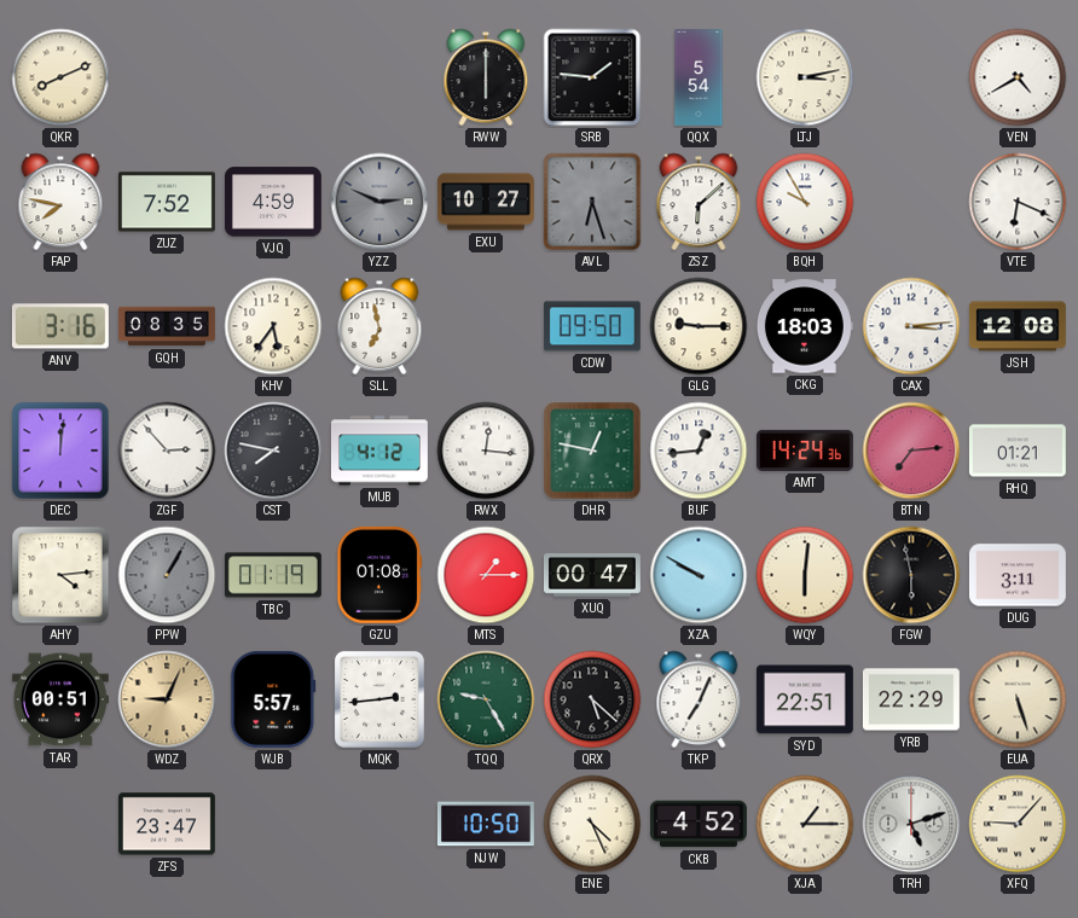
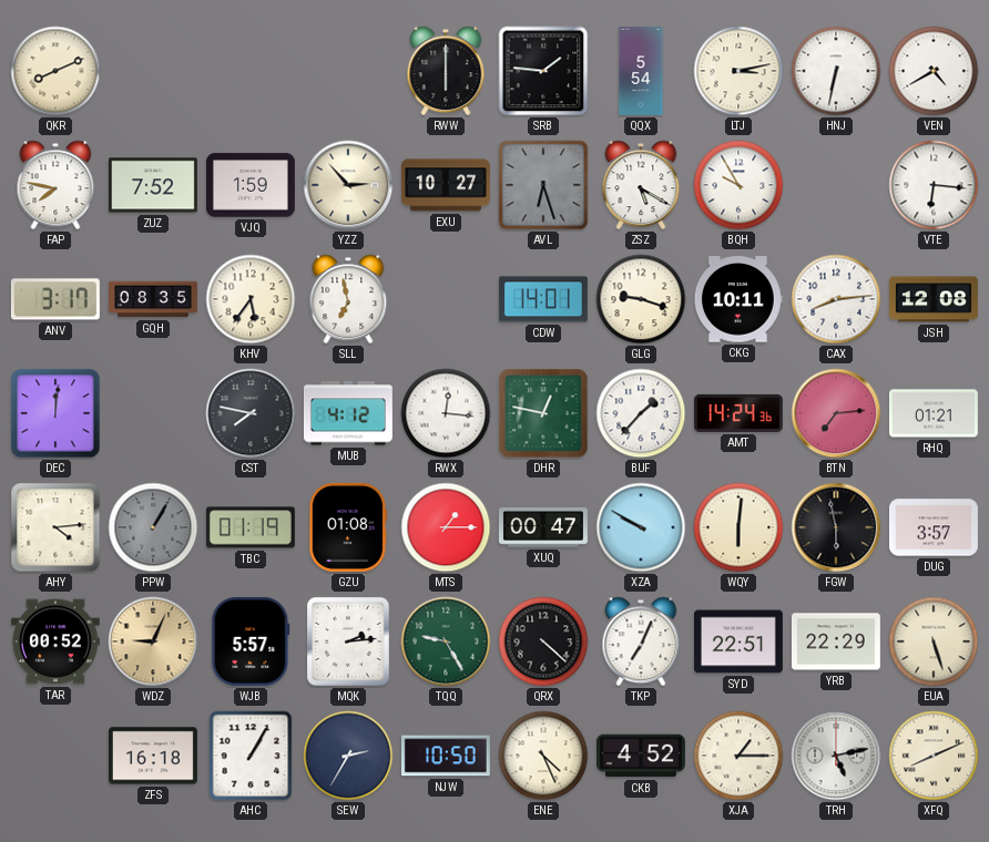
HNJ: none -> 6:32 (836, 71)
VJQ: 4:59 -> 1:59 (251, 185)
YZZ: 2:49 -> 2:53 (348, 185)
YZZ dial: grey -> cream (348, 185)
ZSZ: 6:08 -> 5:20 (641, 185)
VTE: 6:19 -> 6:16 (934, 185)
ANV: 3:16 -> 3:17 (55, 299)
CDW: 09:50 -> 14:01 (543, 299)
GLG: 9:15 -> 9:18 (641, 299)
CKG: 18:03 -> 10:11 (738, 299)
CAX: 3:14 -> 8:14 (836, 299)
ZGF: 2:53 -> none (167, 451)
BUF: 12:44 -> 1:37 (641, 413)
DUG: 3:11 -> 3:57 (934, 527)
TAR: 00:51 -> 00:52 (55, 641)
MQK: 2:44 -> 2:14 (348, 641)
QRX: 5:22 -> 4:22 (543, 641)
ZFS: 23:47 -> 16:18 (153, 756)
AHC: none -> 1:05 (251, 756)
SEW: none -> 2:35 (348, 756)
TRH: 5:12 -> 5:13 (836, 756)
XFQ: 9:07 -> 8:11 (934, 756)
